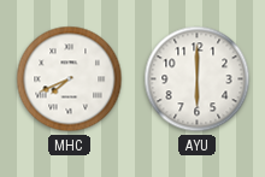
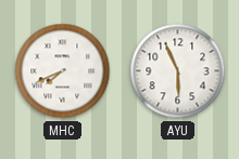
AYU: 6:00 -> 5:56 (178, 71)
